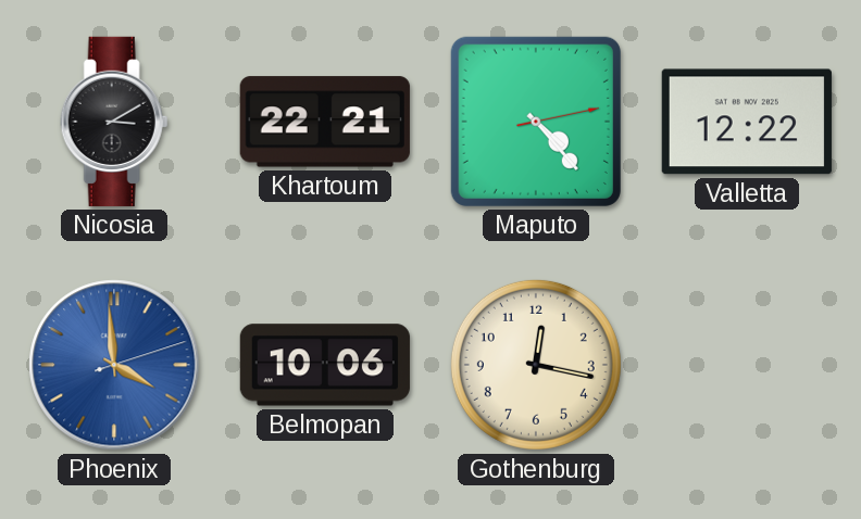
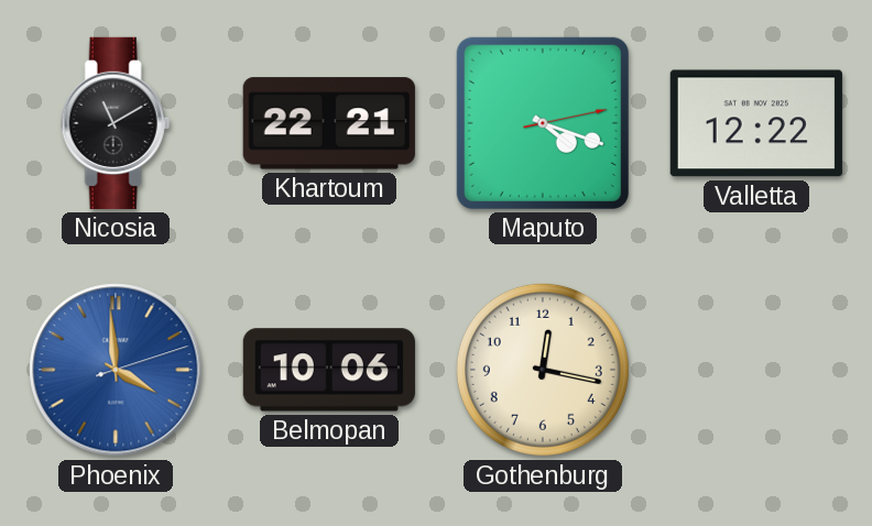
Nicosia: 3:10 -> 11:10 (116, 123)
Maputo: 4:23 -> 4:18 (543, 123)
